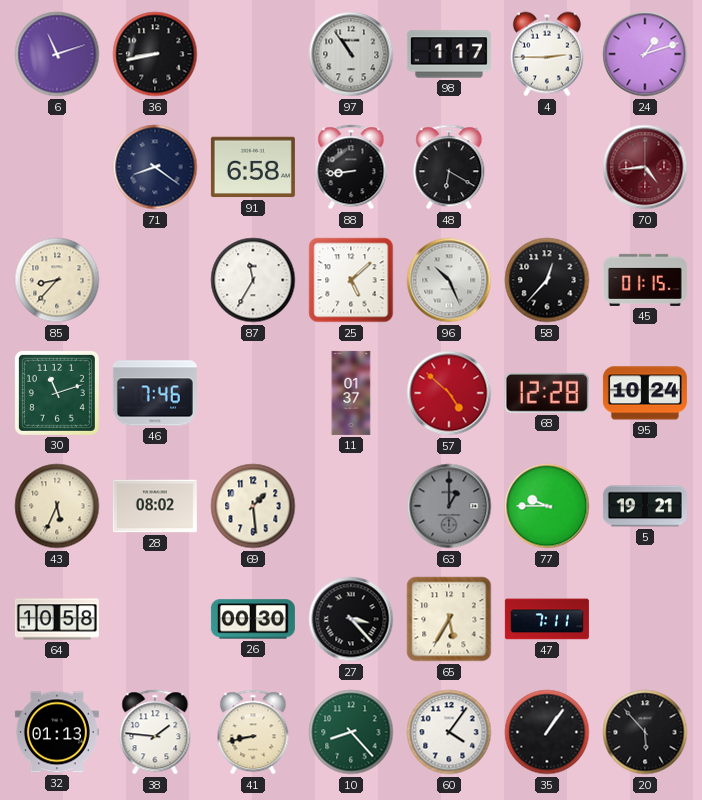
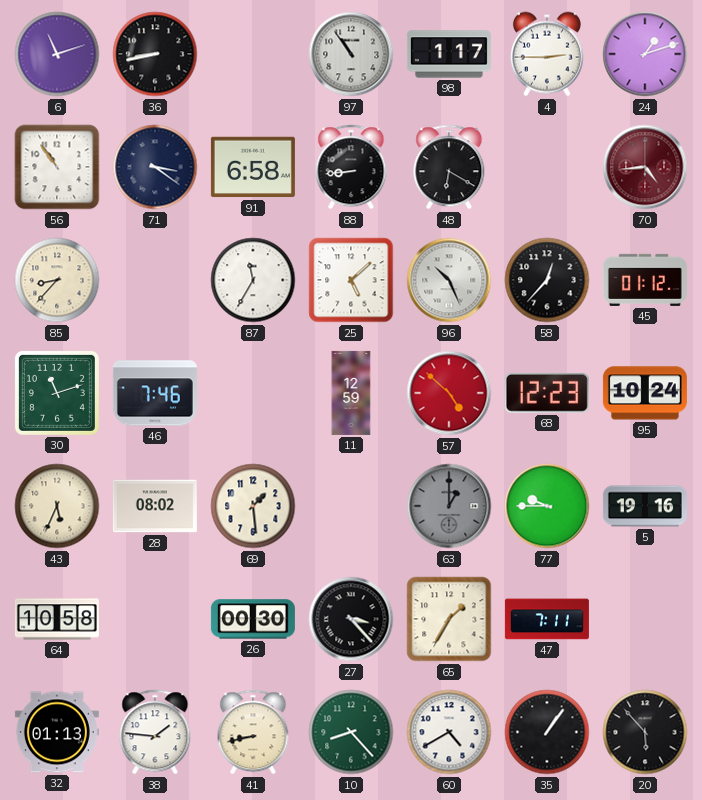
56: none -> 10:54 (57, 167)
71: 8:21 -> 3:21 (155, 167)
45: 01:15 -> 01:12 (645, 280)
11: 01:37 -> 12:59 (351, 393)
68: 12:28 -> 12:23 (547, 393)
5: 19:21 -> 19:16 (645, 506)
65: 5:35 -> 1:35 (449, 619)
60: 4:06 -> 4:40 (449, 732)
